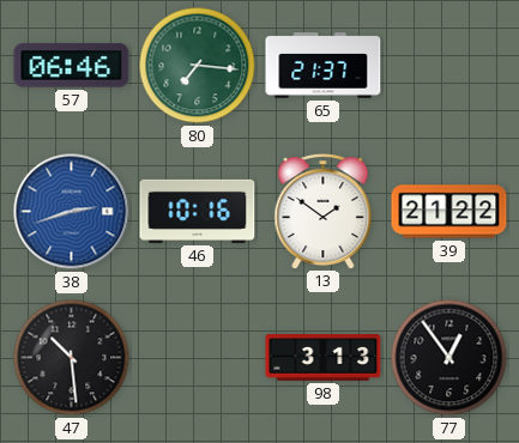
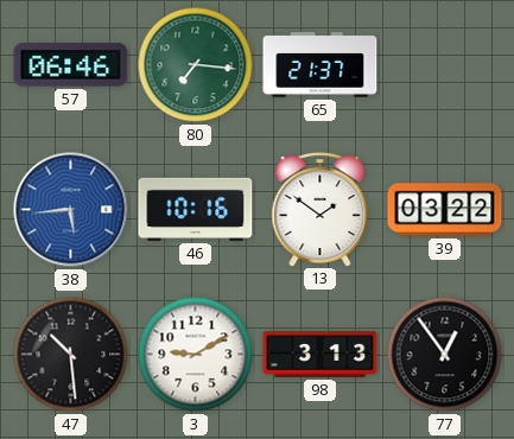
38: 2:42 -> 5:44 (71, 210)
39: 21:22 -> 03:22 (445, 210)
3: none -> 9:10 (196, 355)
